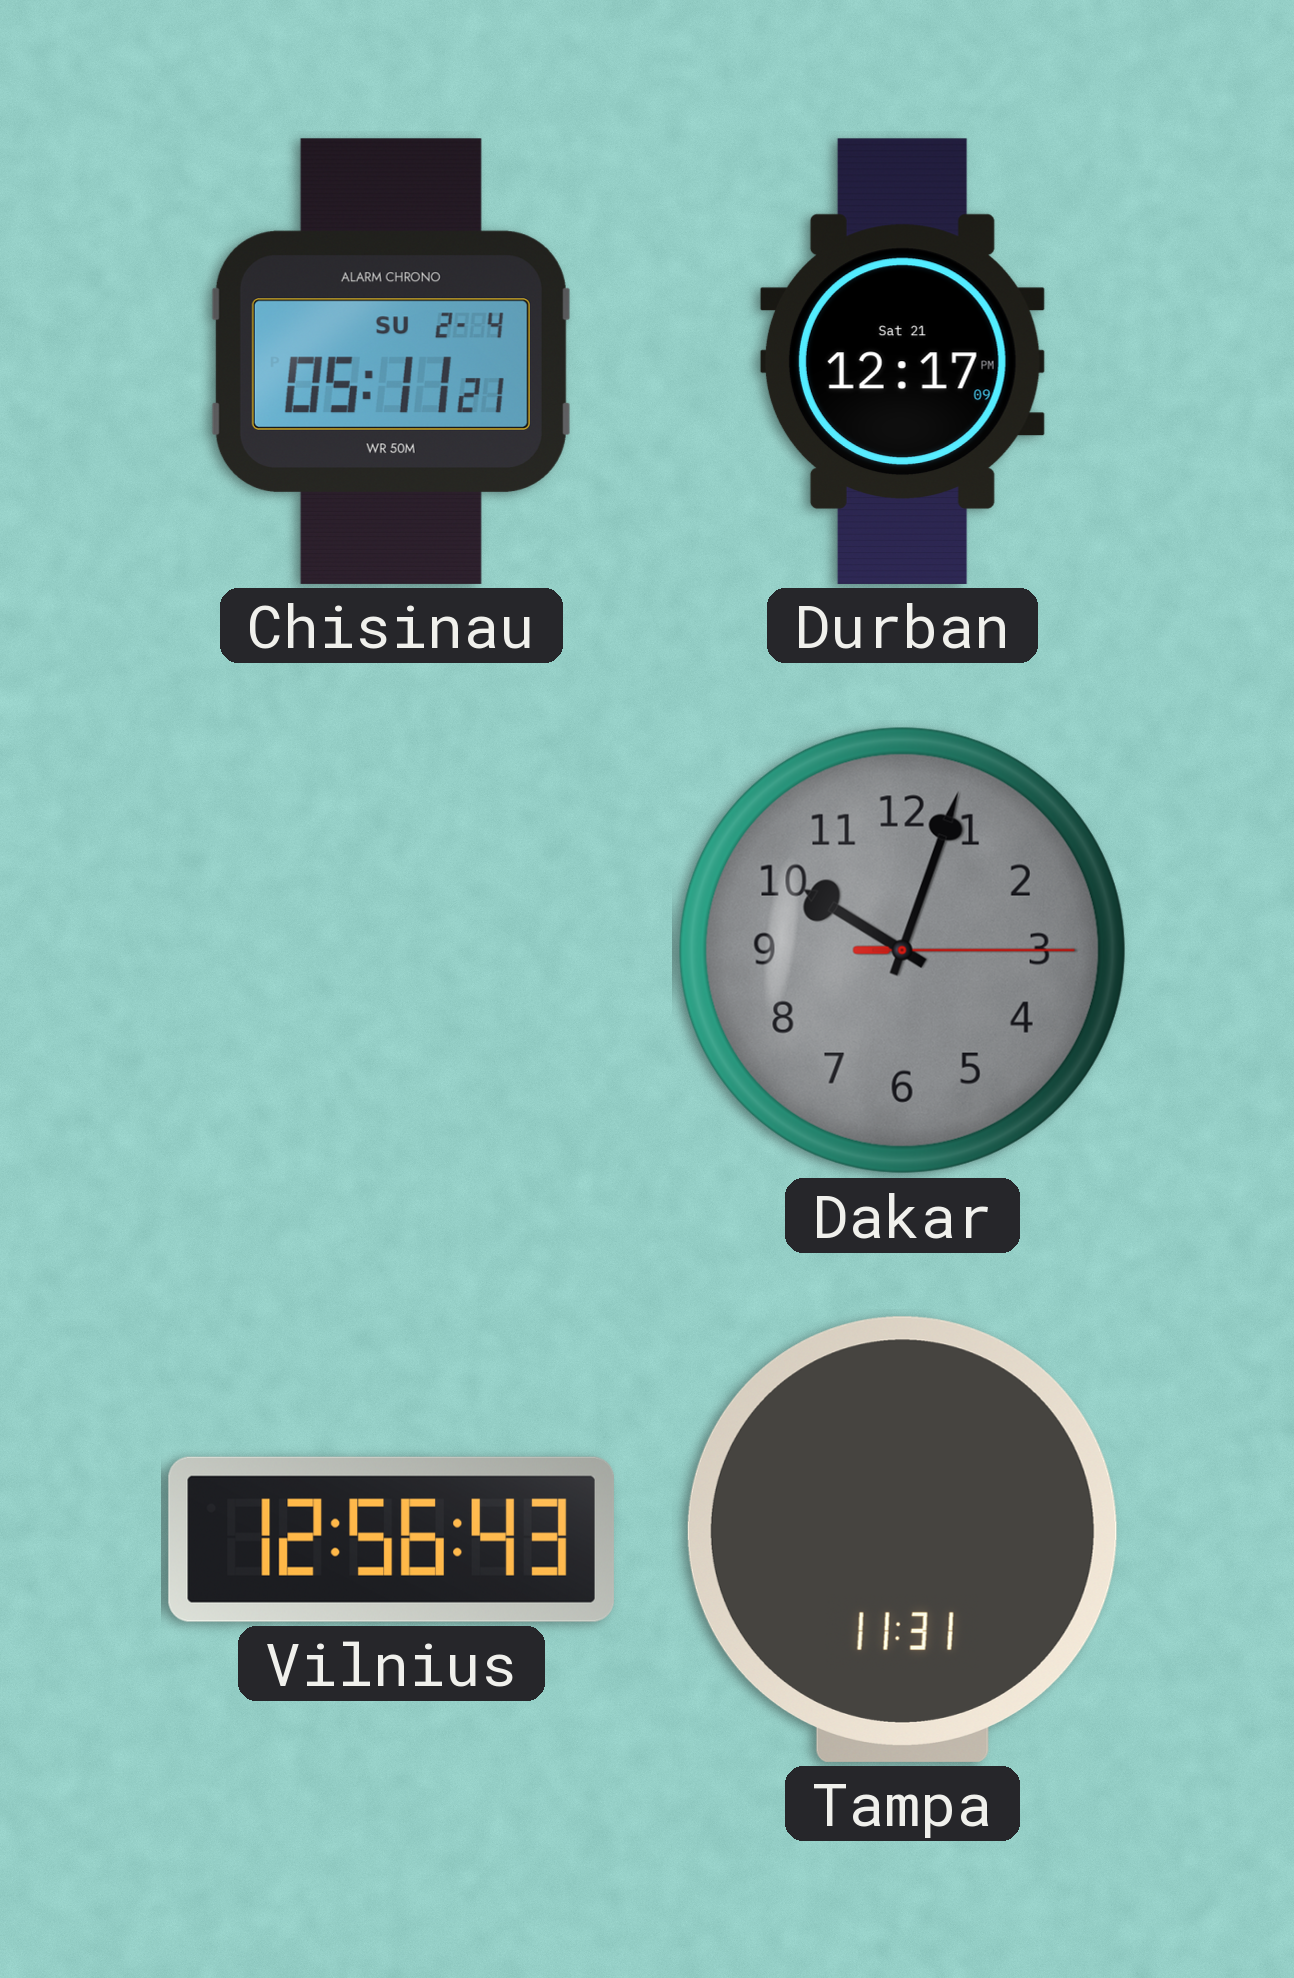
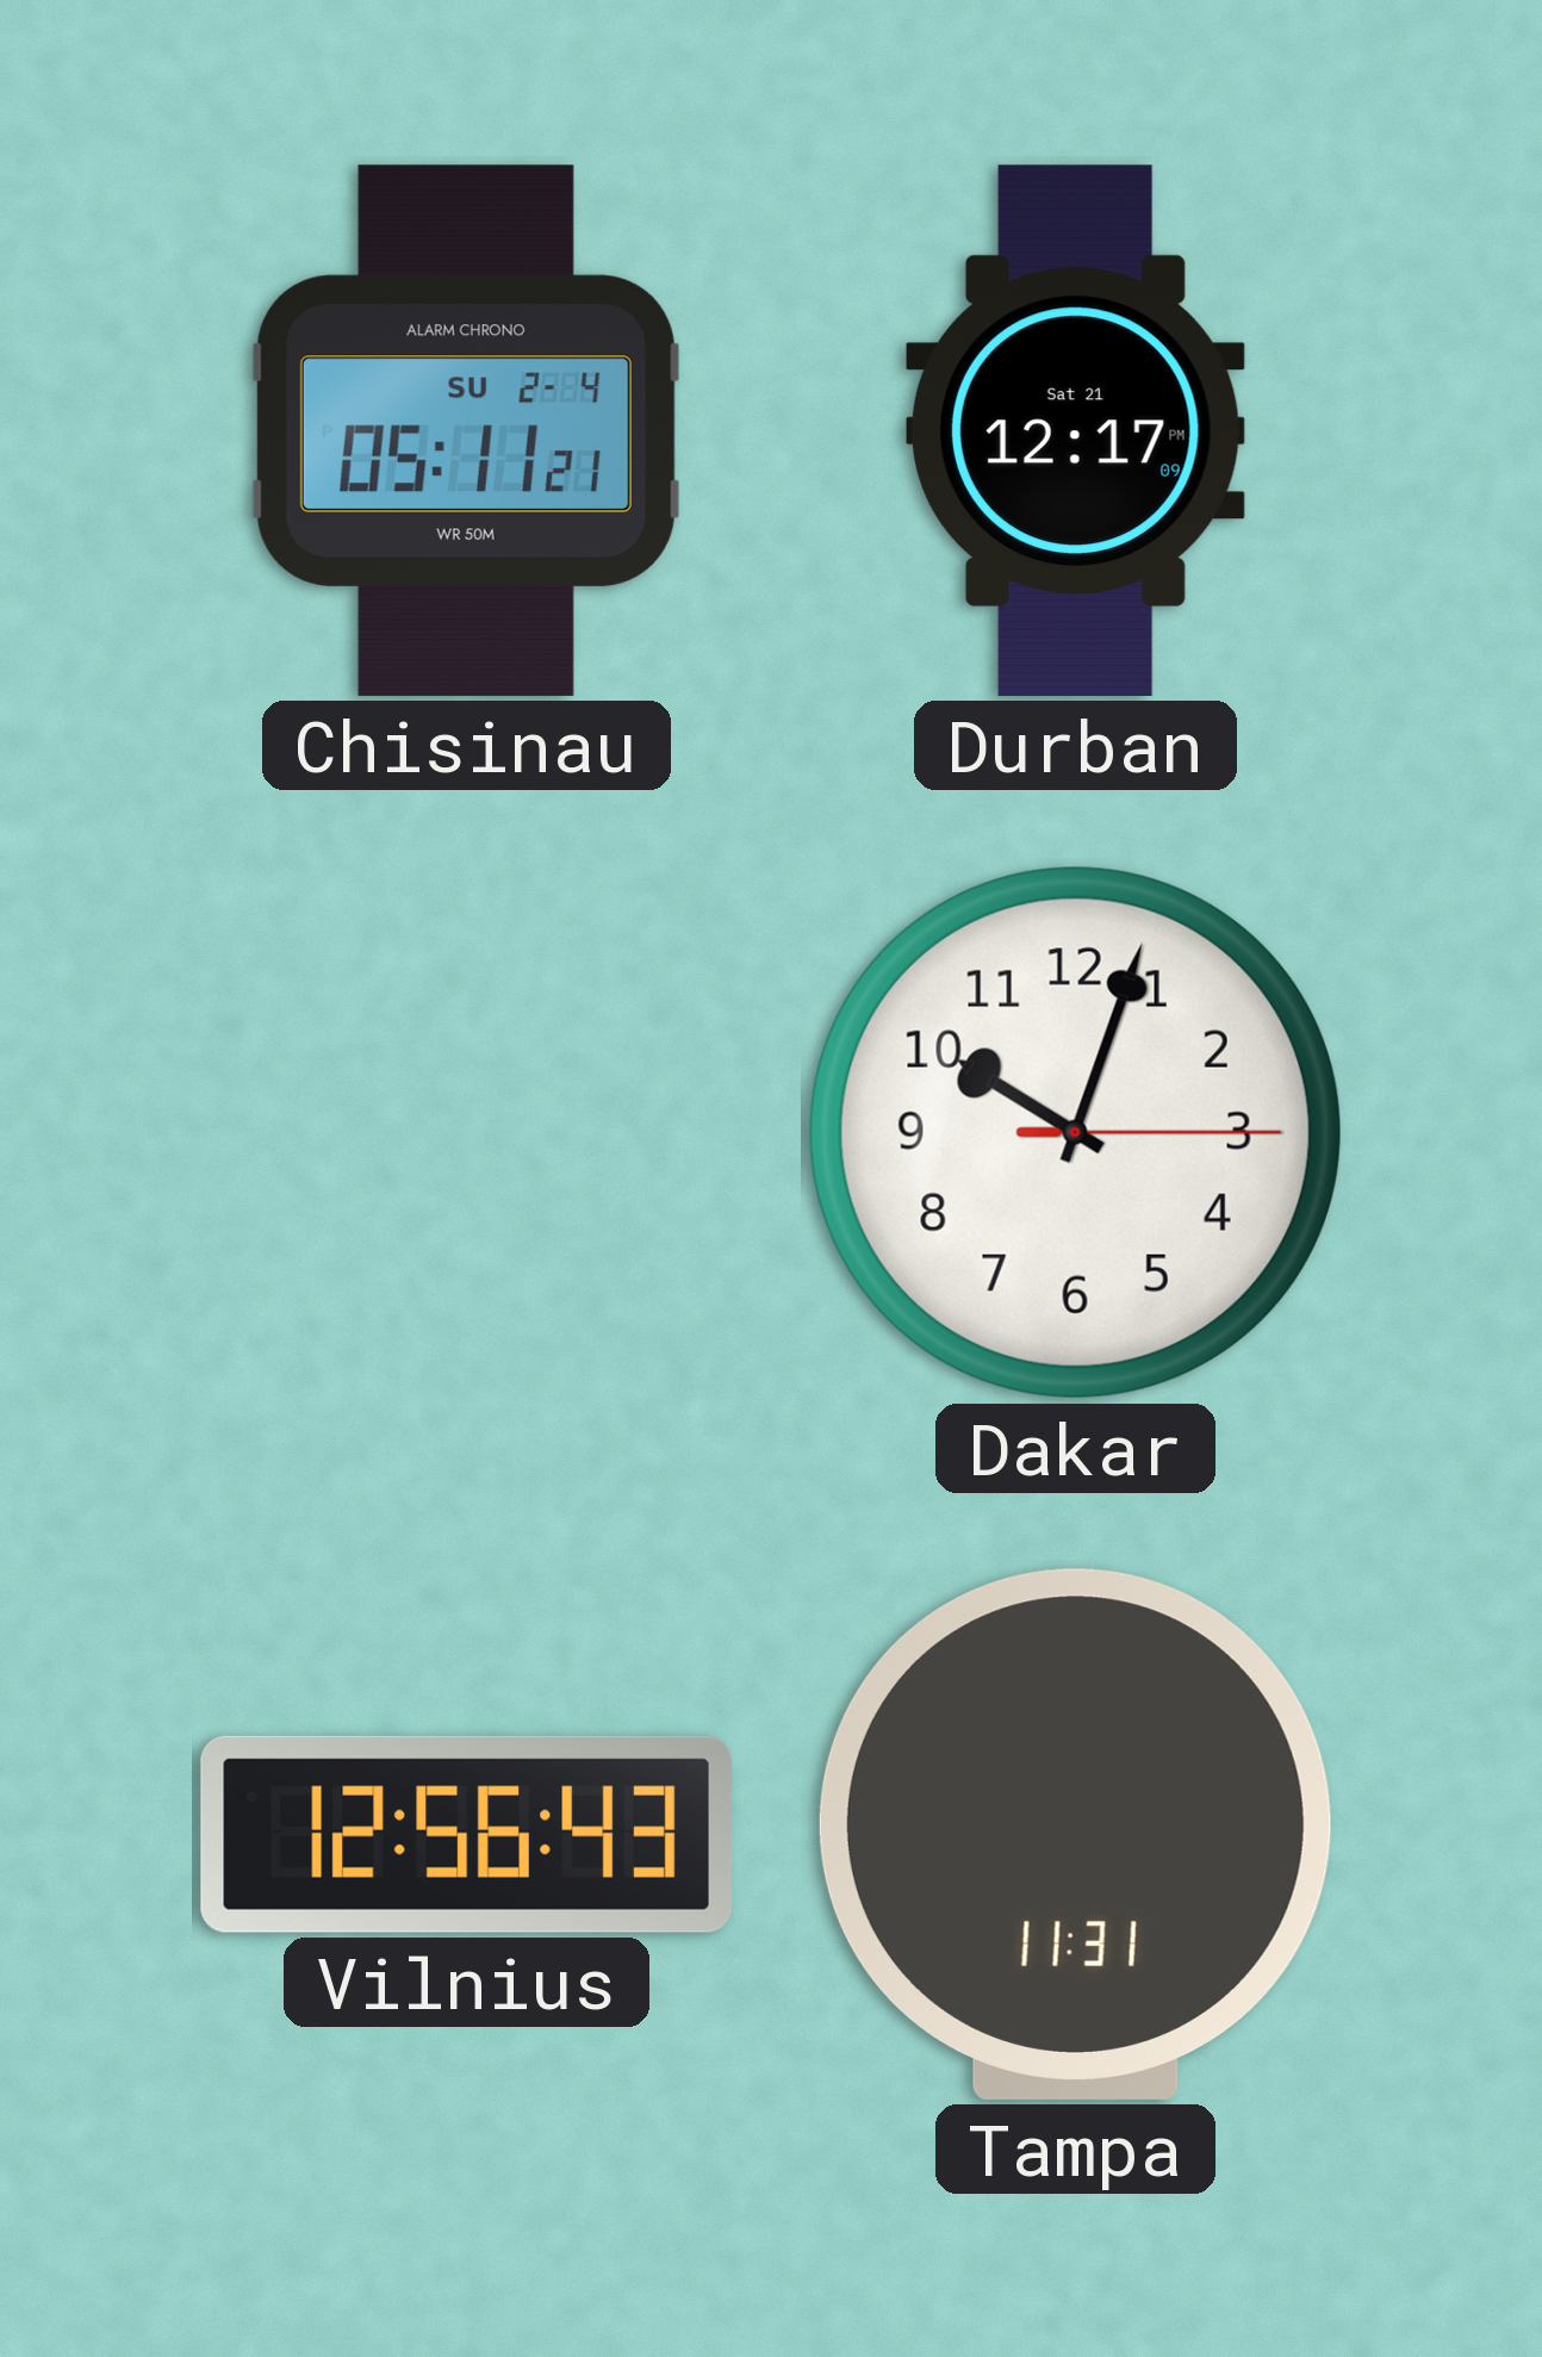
Dakar dial: grey -> white (1075, 1132)
